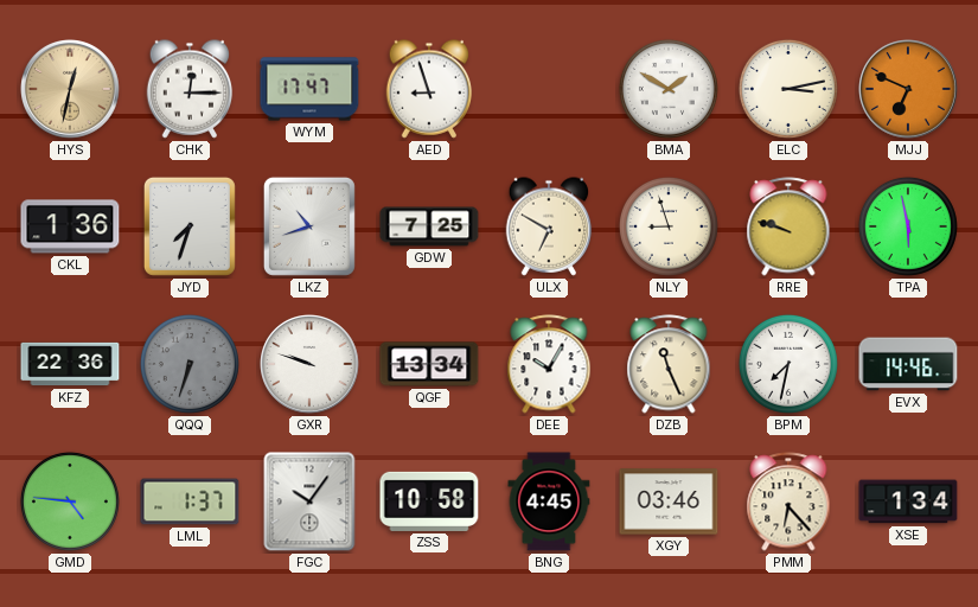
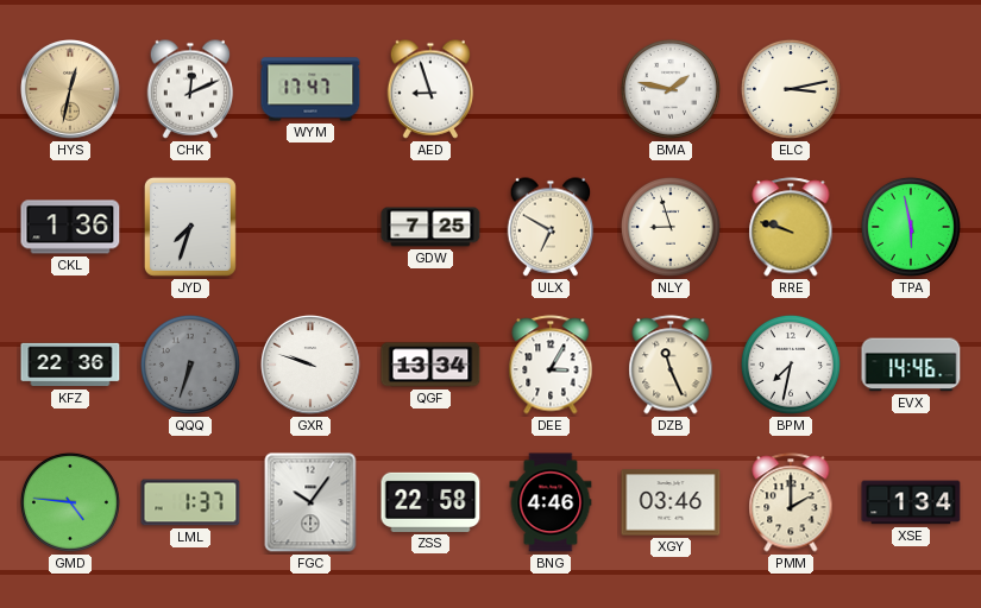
CHK: 12:15 -> 12:11 (190, 89)
BMA: 1:50 -> 1:47 (671, 89)
MJJ: 6:49 -> none (909, 90)
LKZ: 10:42 -> none (309, 226)
DEE: 10:05 -> 3:05 (551, 365)
ZSS: 10:58 -> 22:58 (430, 502)
BNG: 4:45 -> 4:46 (551, 502)
PMM: 6:23 -> 2:00 (791, 502)
